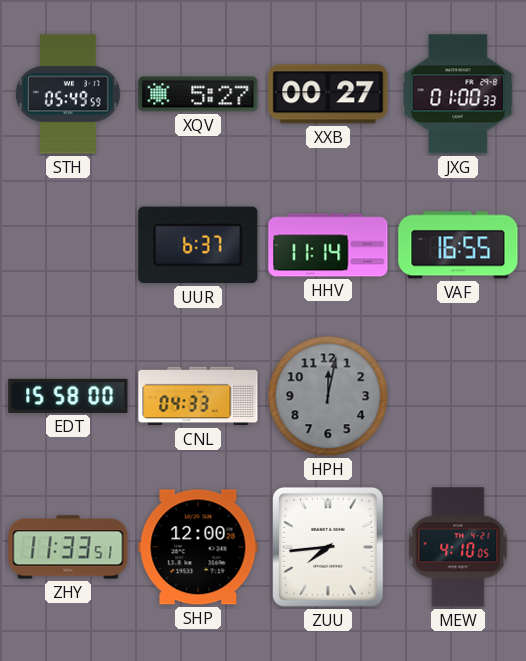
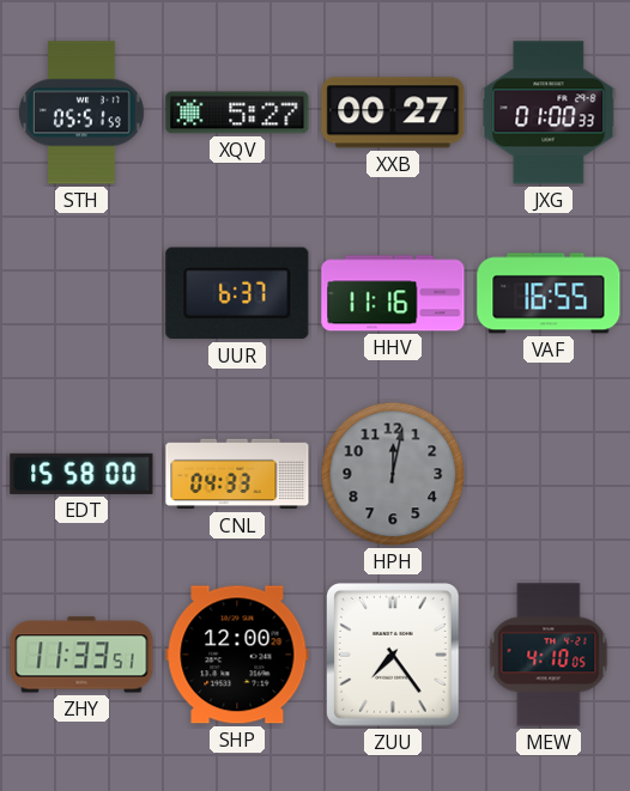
STH: 05:49 -> 05:51 (81, 112)
HHV: 11:14 -> 11:16 (393, 293)
ZUU: 7:44 -> 7:24 (394, 655)
